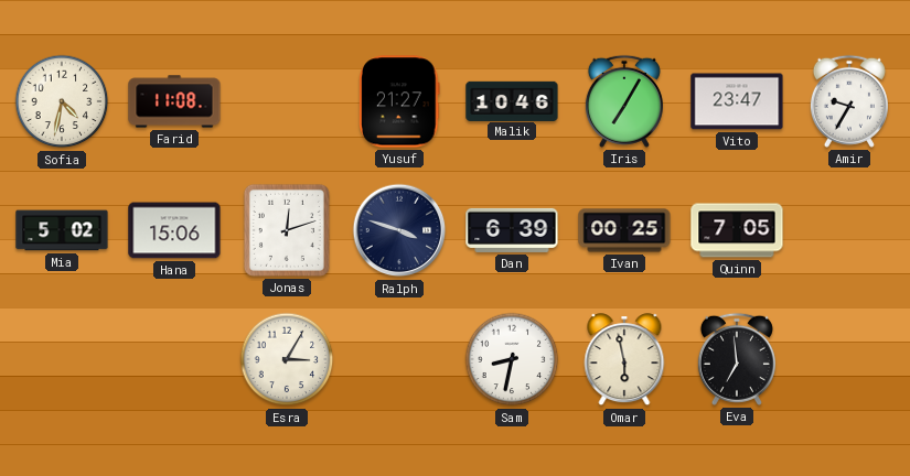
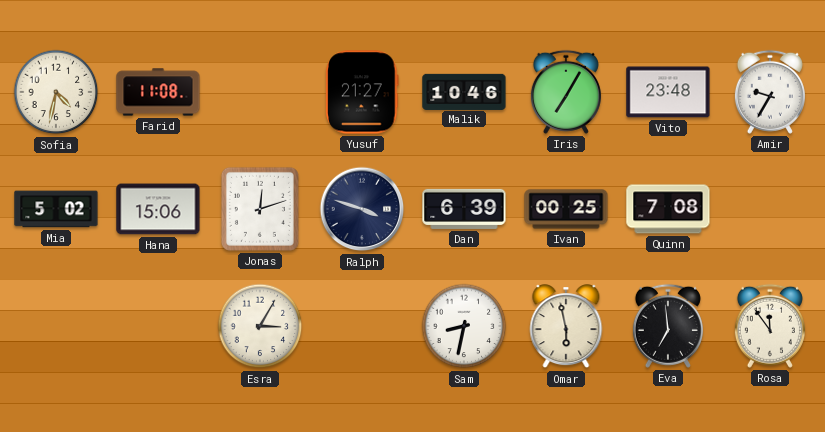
Vito: 23:47 -> 23:48 (668, 92)
Quinn: 7:05 -> 7:08 (668, 209)
Rosa: none -> 11:54 (770, 326)
